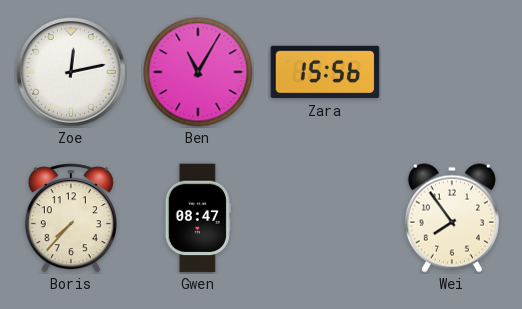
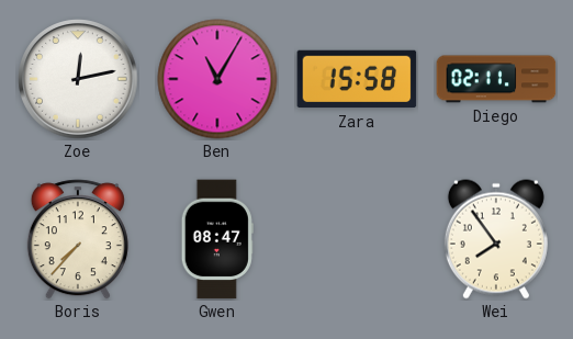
Zara: 15:56 -> 15:58 (357, 79)
Diego: none -> 02:11 (496, 79)
